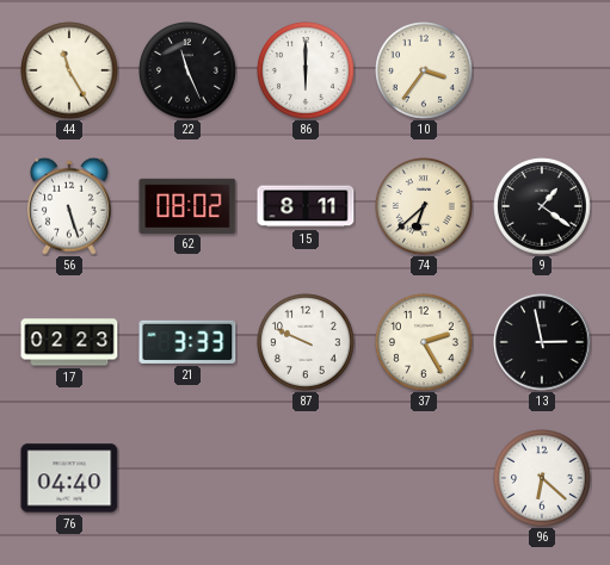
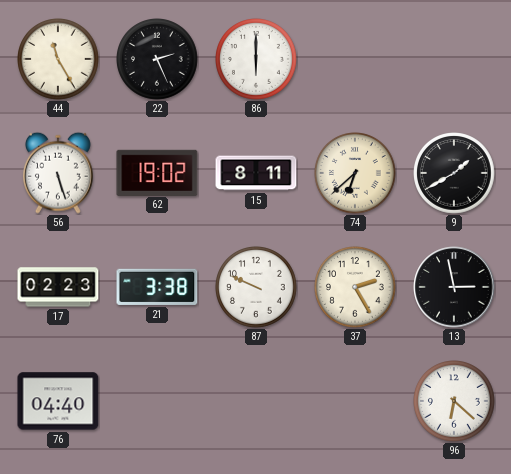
22: 11:26 -> 2:26 (158, 60)
10: 3:36 -> none (425, 72)
62: 08:02 -> 19:02 (157, 172)
9: 1:21 -> 1:40 (455, 174)
21: 3:33 -> 3:38 (157, 287)
